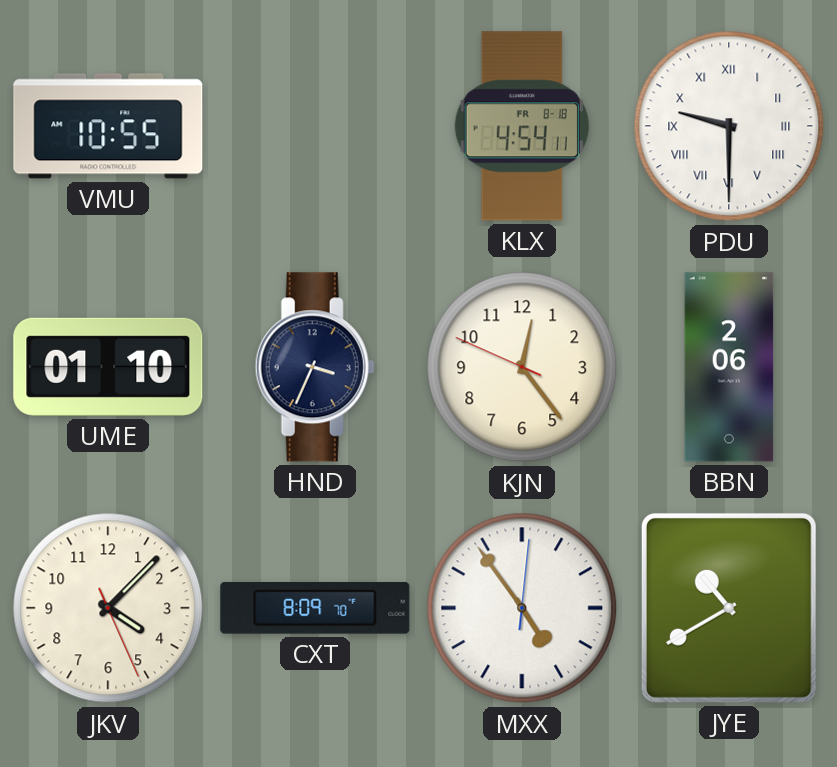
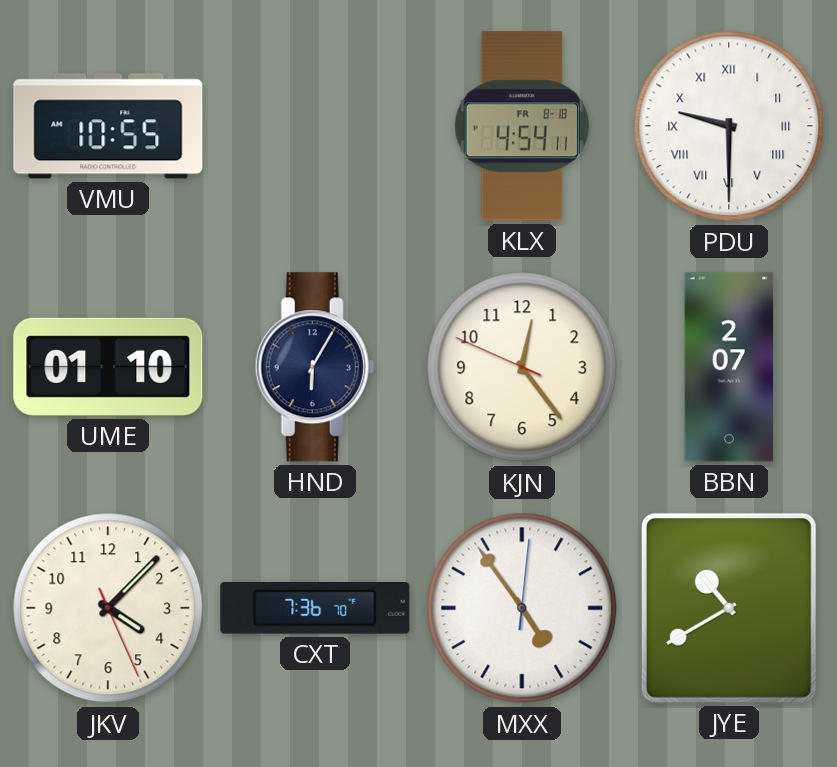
HND: 3:34 -> 6:05 (315, 367)
BBN: 2:06 -> 2:07 (729, 367)
CXT: 8:09 -> 7:36 (315, 608)
